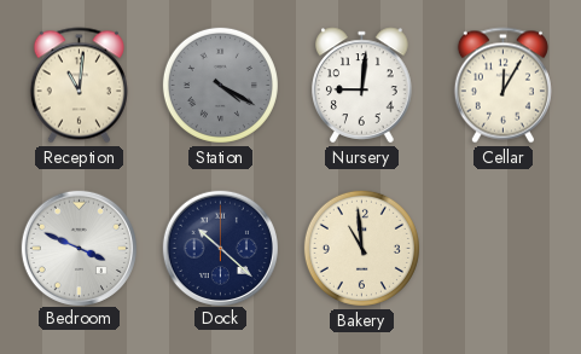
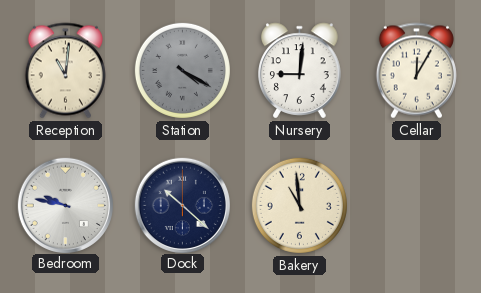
Bedroom: 3:49 -> 9:47 (65, 205)
